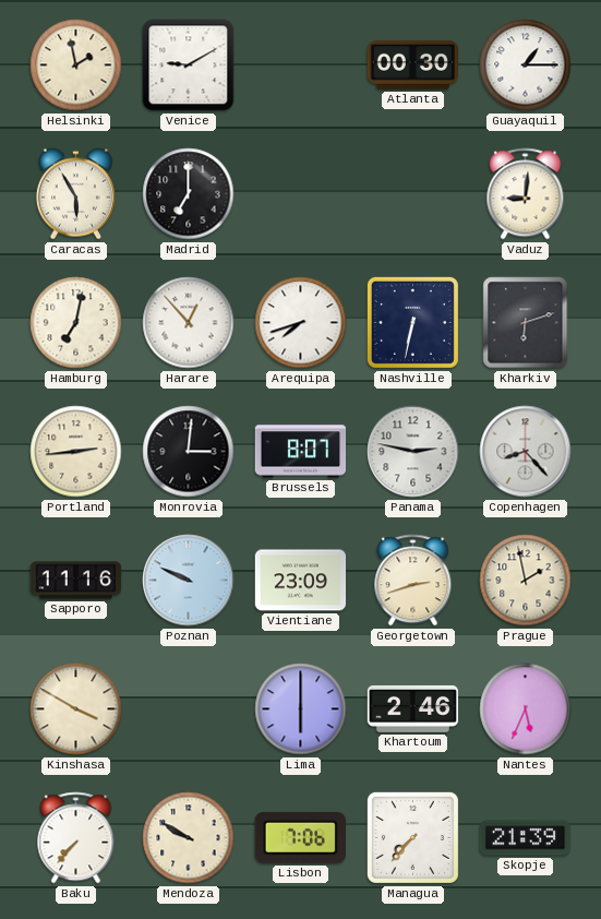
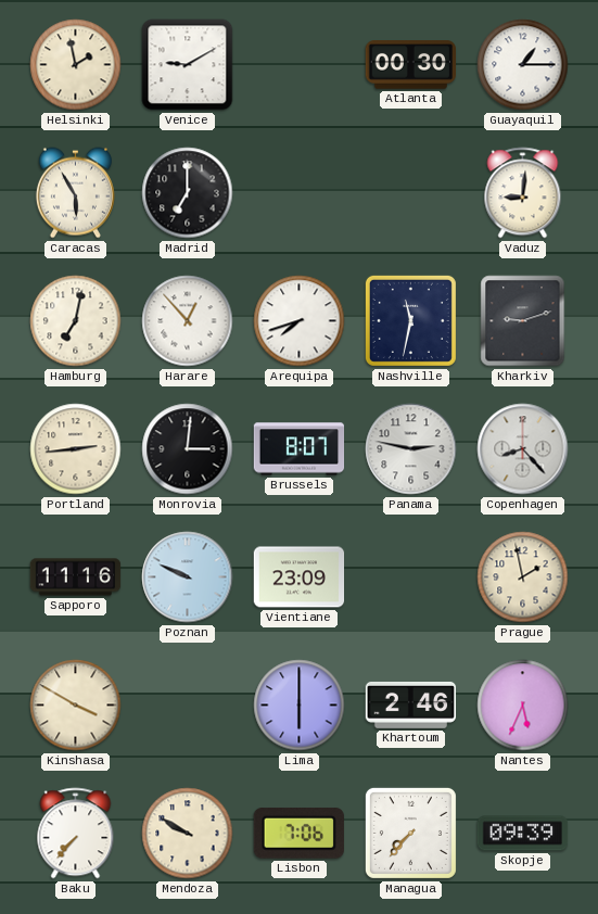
Nashville: 6:32 -> 11:32 (410, 320)
Kharkiv: 6:12 -> 9:12 (523, 321)
Georgetown: 2:42 -> none (413, 581)
Skopje: 21:39 -> 09:39 (523, 834)
